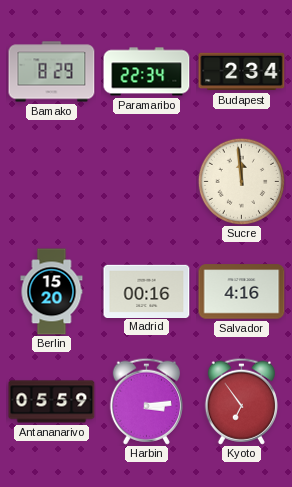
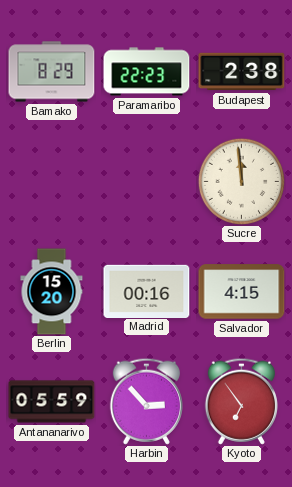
Paramaribo: 22:34 -> 22:23 (147, 72)
Budapest: 2:34 -> 2:38 (242, 72)
Salvador: 4:16 -> 4:15 (242, 292)
Harbin: 3:14 -> 2:53 (146, 401)
